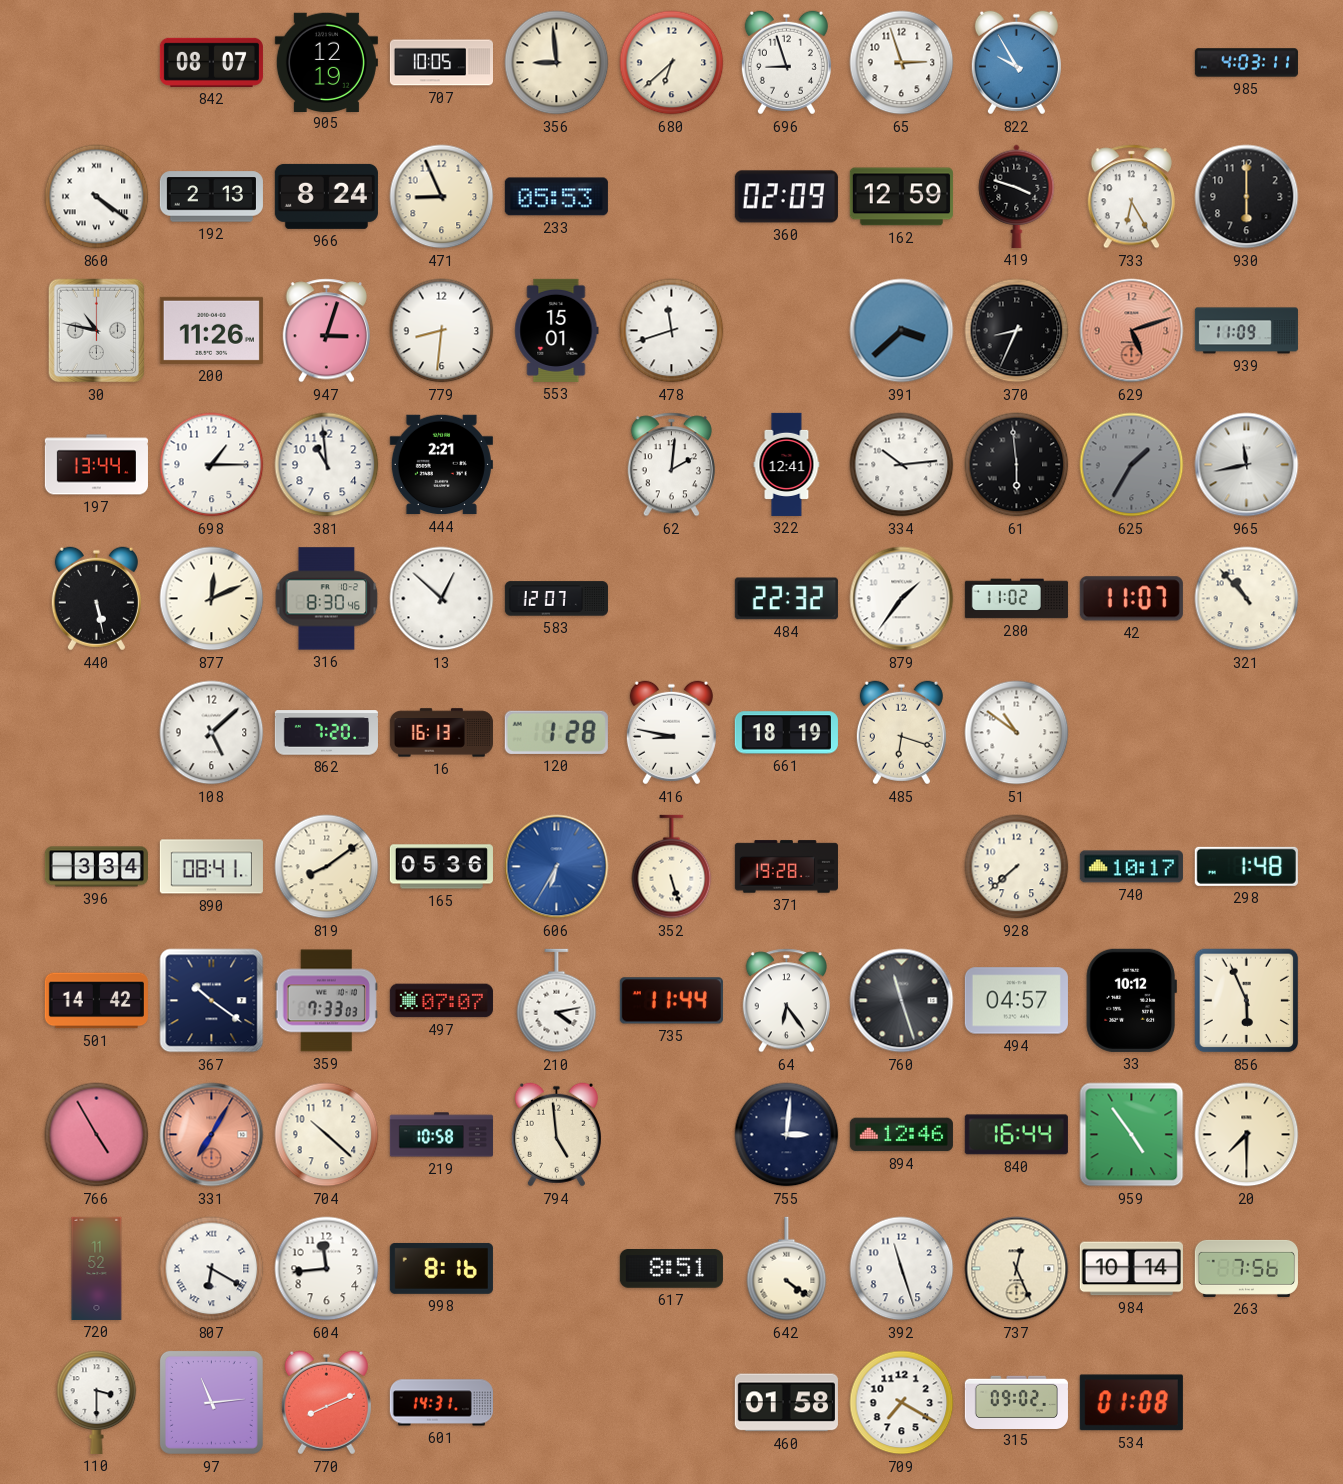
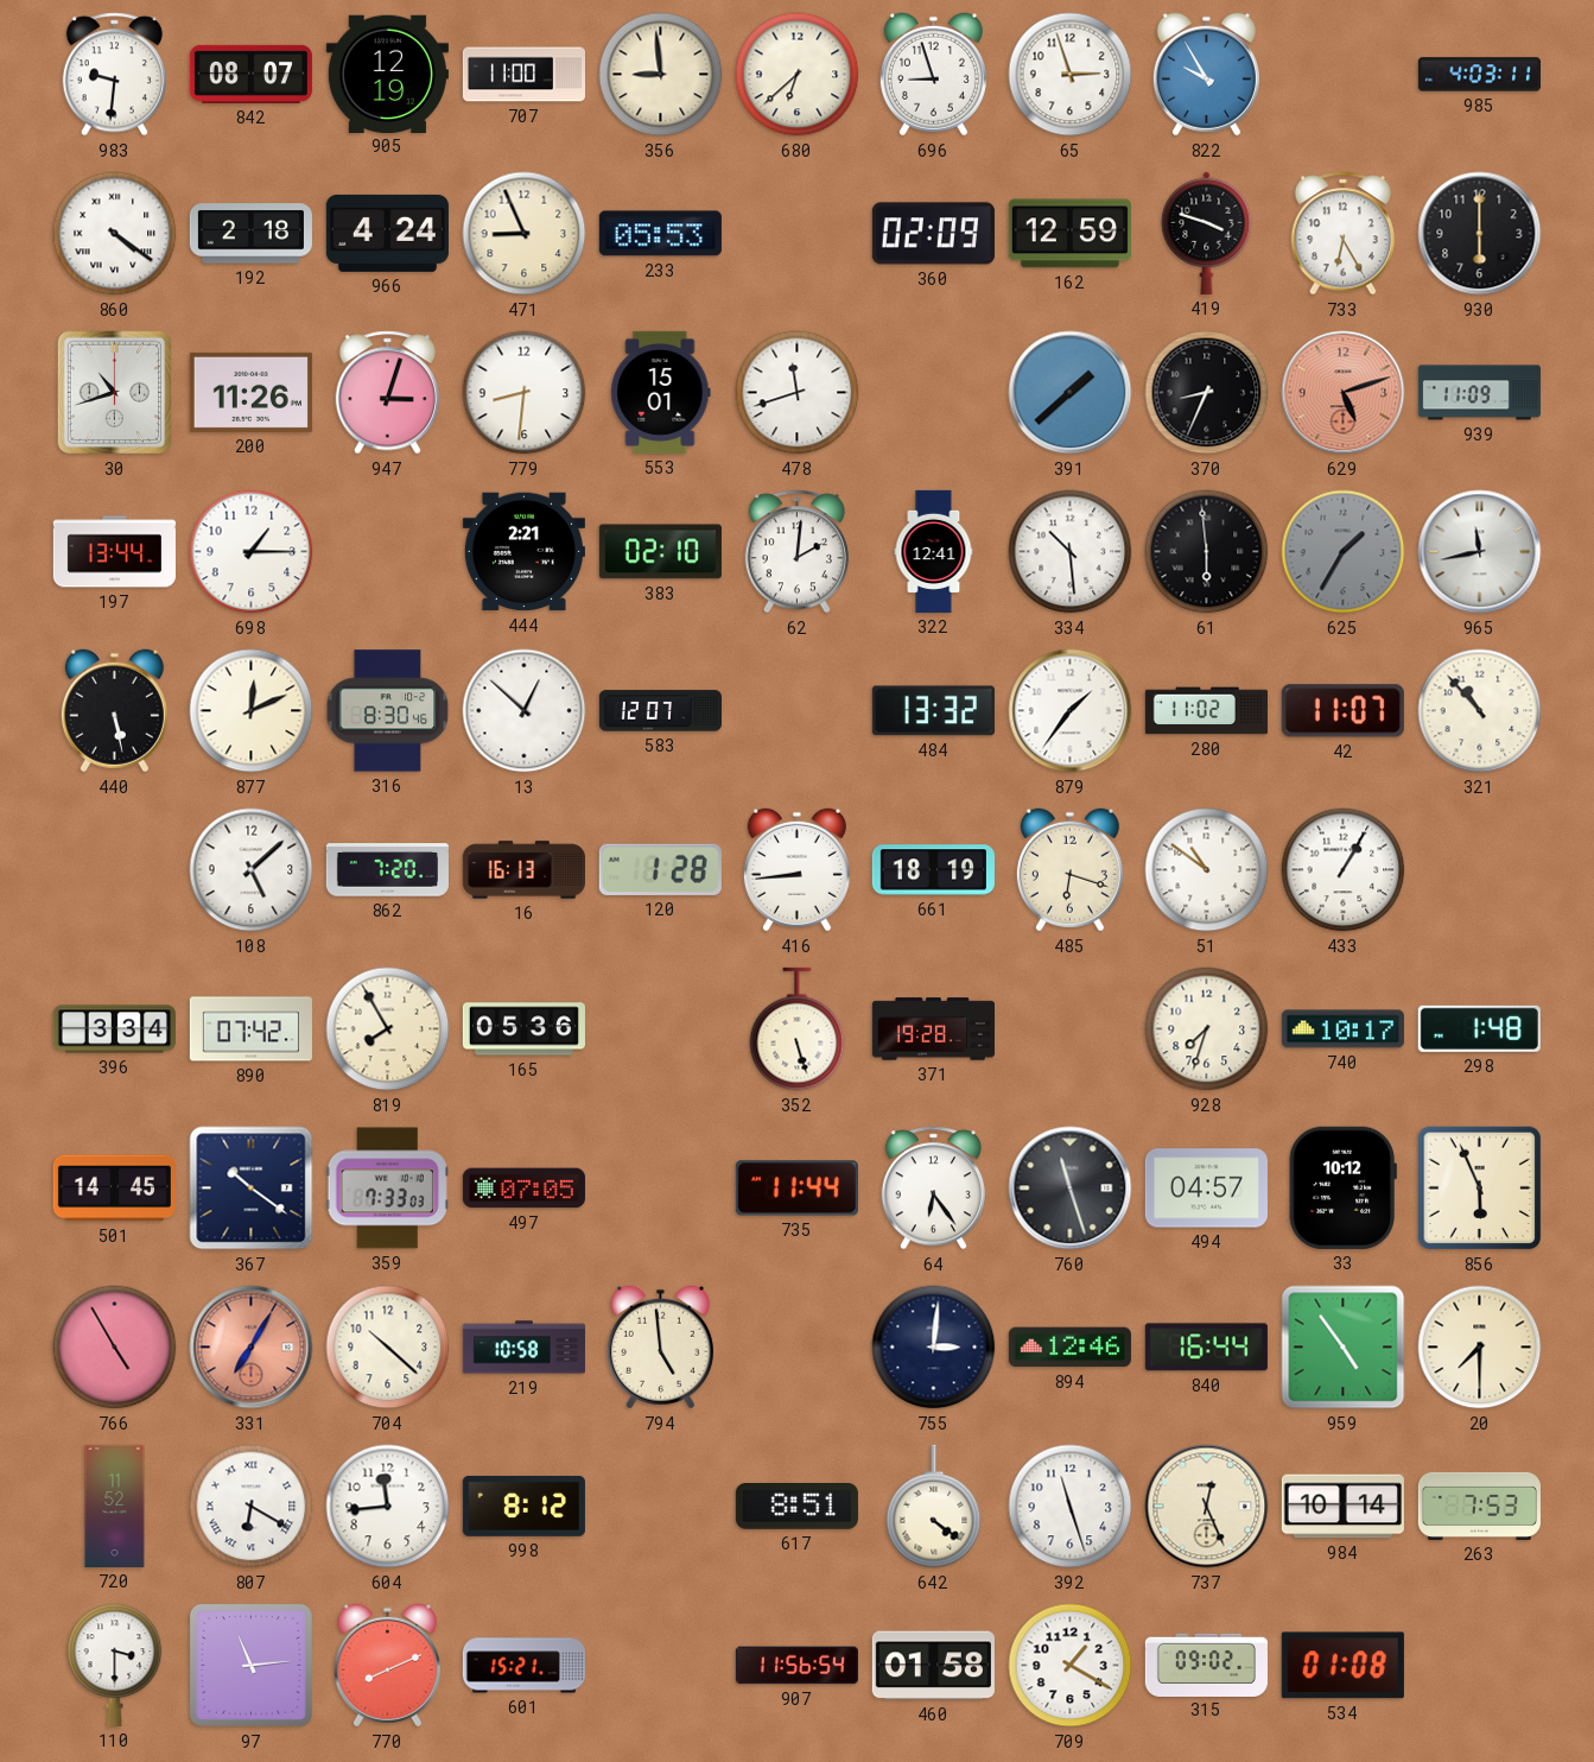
983: none -> 9:31 (114, 75)
707: 10:05 -> 11:00 (523, 75)
192: 2:13 -> 2:18 (250, 234)
966: 8:24 -> 4:24 (387, 233)
30: 10:47 -> 10:42 (115, 393)
391: 3:38 -> 1:38 (1071, 393)
381: 10:59 -> none (327, 465)
383: none -> 02:10 (660, 552)
334: 10:14 -> 10:29 (1071, 552)
484: 22:32 -> 13:32 (933, 711)
416: 8:47 -> 8:44 (796, 870)
433: none -> 1:05 (1344, 870)
890: 08:41 -> 07:42 (250, 1029)
819: 8:09 -> 7:55 (388, 1029)
606: 6:35 -> none (557, 867)
928: 7:38 -> 7:33 (1207, 1029)
501: 14:42 -> 14:45 (114, 1189)
497: 07:07 -> 07:05 (523, 1189)
210: 4:13 -> none (557, 1001)
998: 8:16 -> 8:12 (523, 1506)
263: 7:56 -> 7:53 (1479, 1506)
601: 14:31 -> 15:21 (523, 1666)
907: none -> 11:56 (796, 1666)
709: 7:20 -> 1:20 (1071, 1666)
